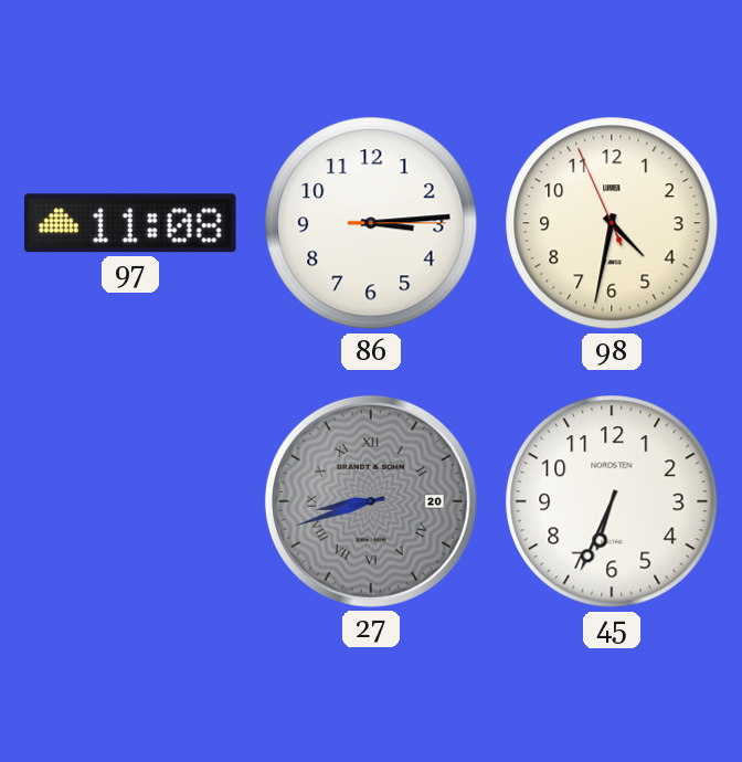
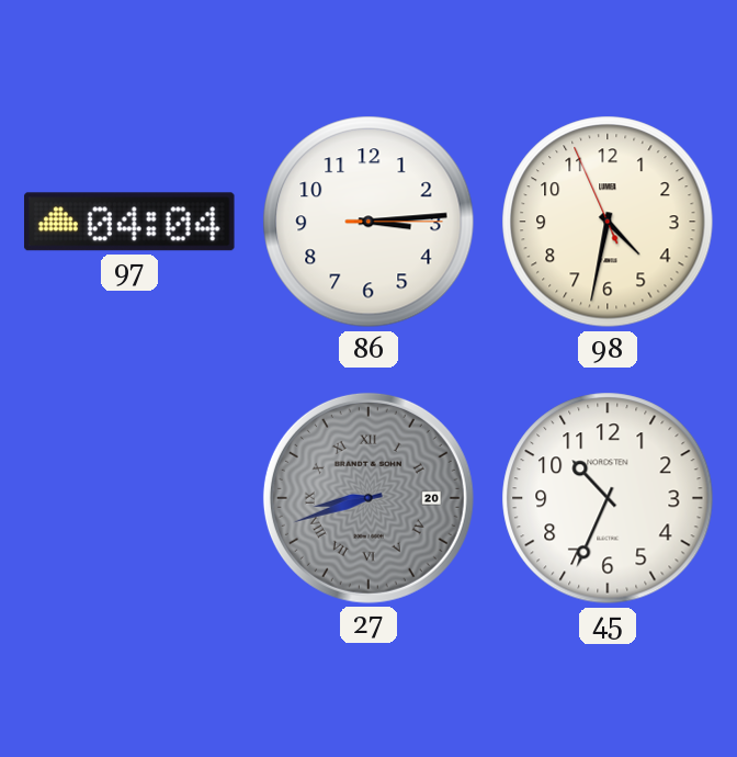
97: 11:08 -> 04:04 (129, 222)
45: 6:34 -> 10:34 (608, 498)
